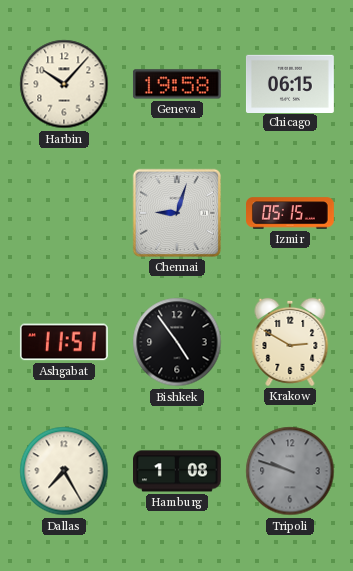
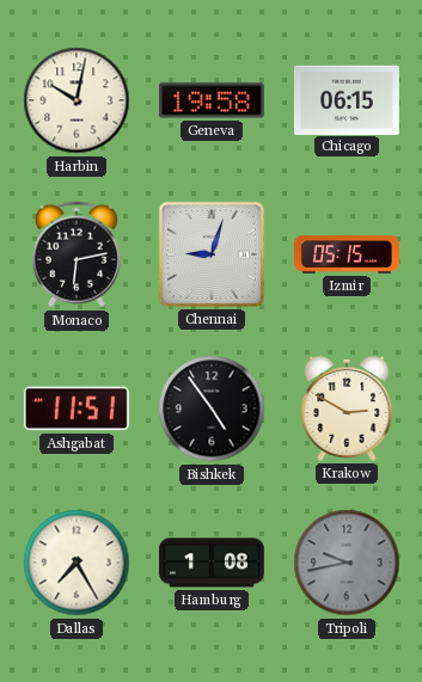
Harbin: 10:07 -> 10:02 (77, 100)
Monaco: none -> 6:13 (77, 254)
Tripoli: 9:48 -> 9:43 (347, 563)
